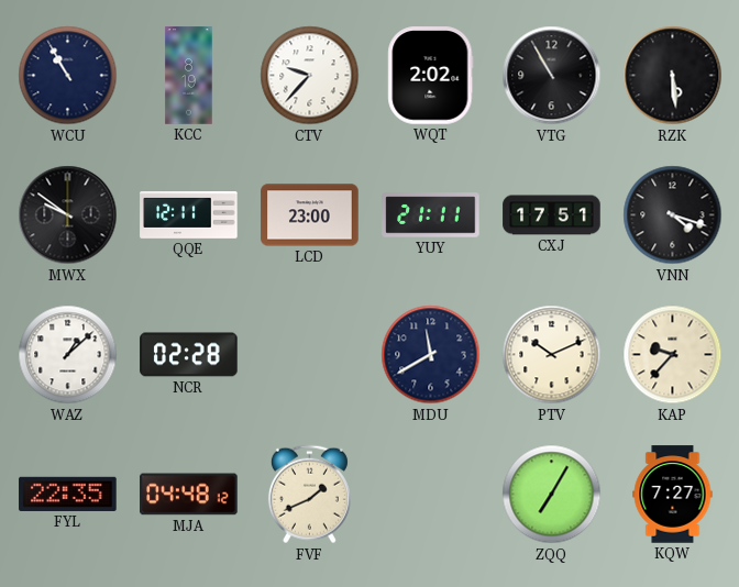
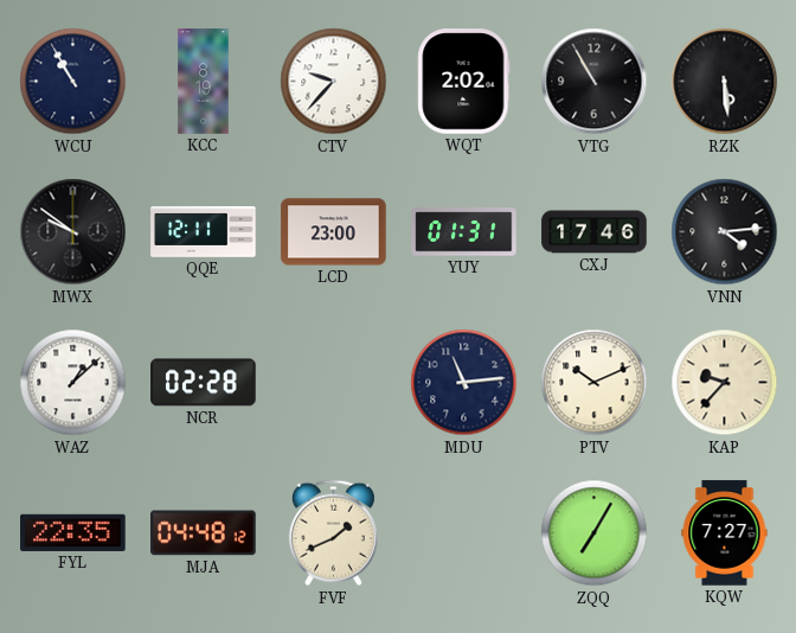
YUY: 21:11 -> 01:31 (464, 232)
CXJ: 17:51 -> 17:46 (595, 232)
VNN: 4:18 -> 4:14 (725, 232)
MDU: 11:40 -> 11:14 (464, 383)
